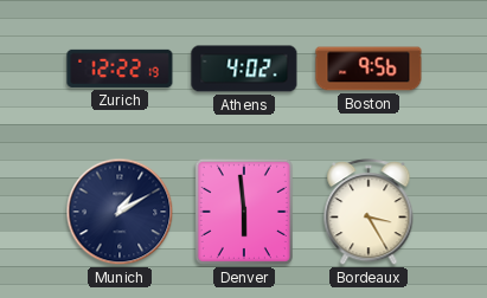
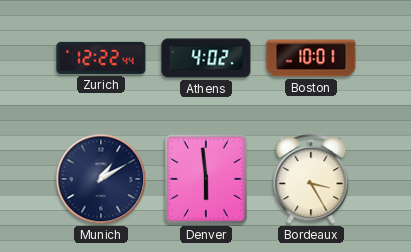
Zurich: 12:22:19 -> 12:22:44 (101, 58)
Boston: 9:56 -> 10:01 (311, 58)
